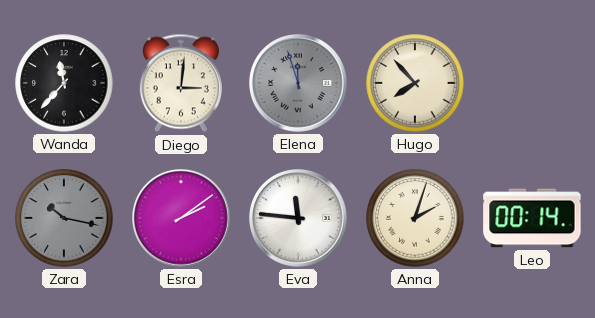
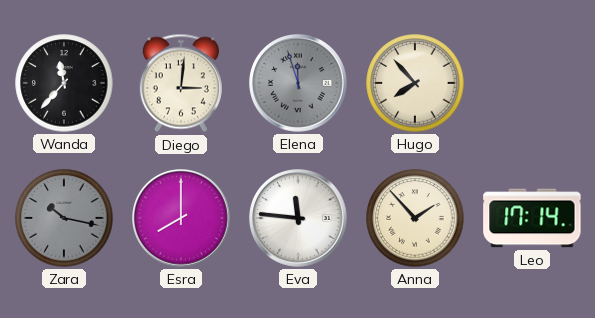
Esra: 2:09 -> 8:00 (181, 218)
Anna: 2:03 -> 1:53 (415, 218)
Leo: 00:14 -> 17:14 (532, 218)
